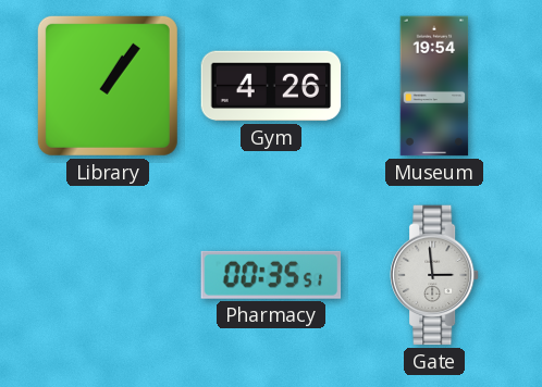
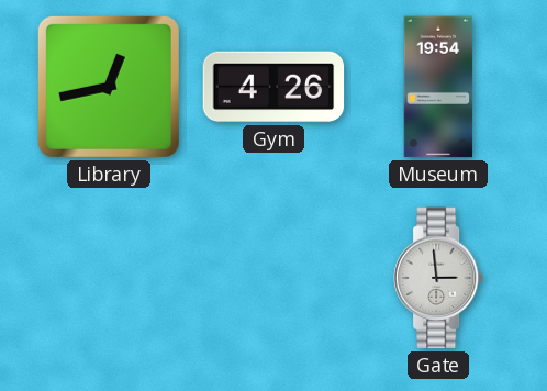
Library: 1:06 -> 12:43 (109, 87)
Pharmacy: 00:35 -> none (271, 275)
